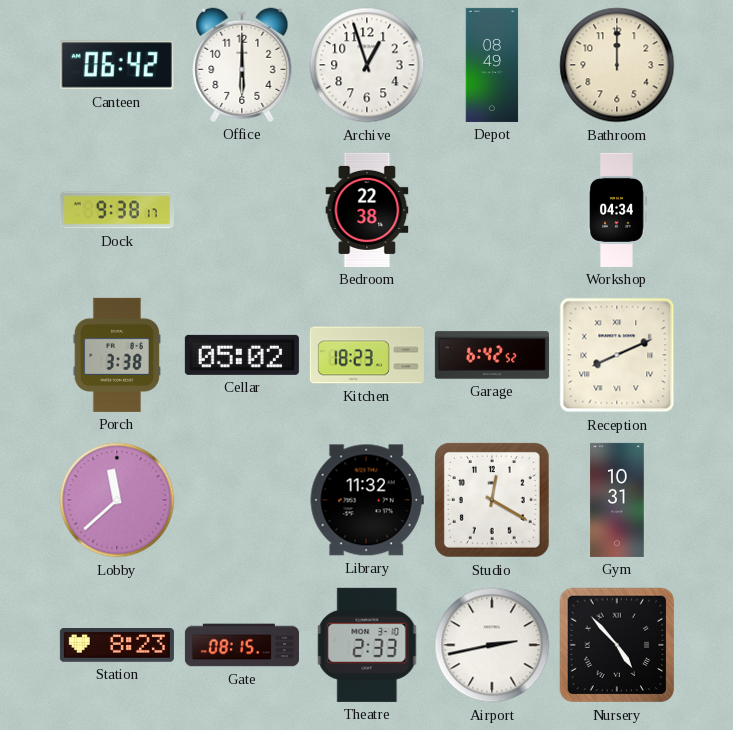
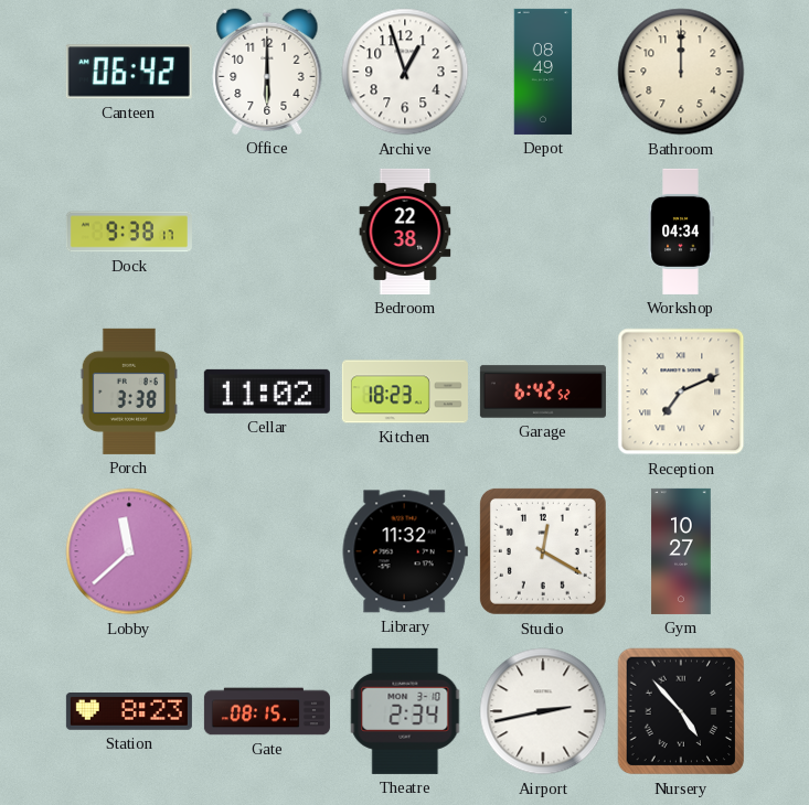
Cellar: 05:02 -> 11:02 (267, 391)
Reception: 8:11 -> 7:11 (681, 391)
Gym: 10:31 -> 10:27 (681, 551)
Theatre: 2:33 -> 2:34 (405, 711)
